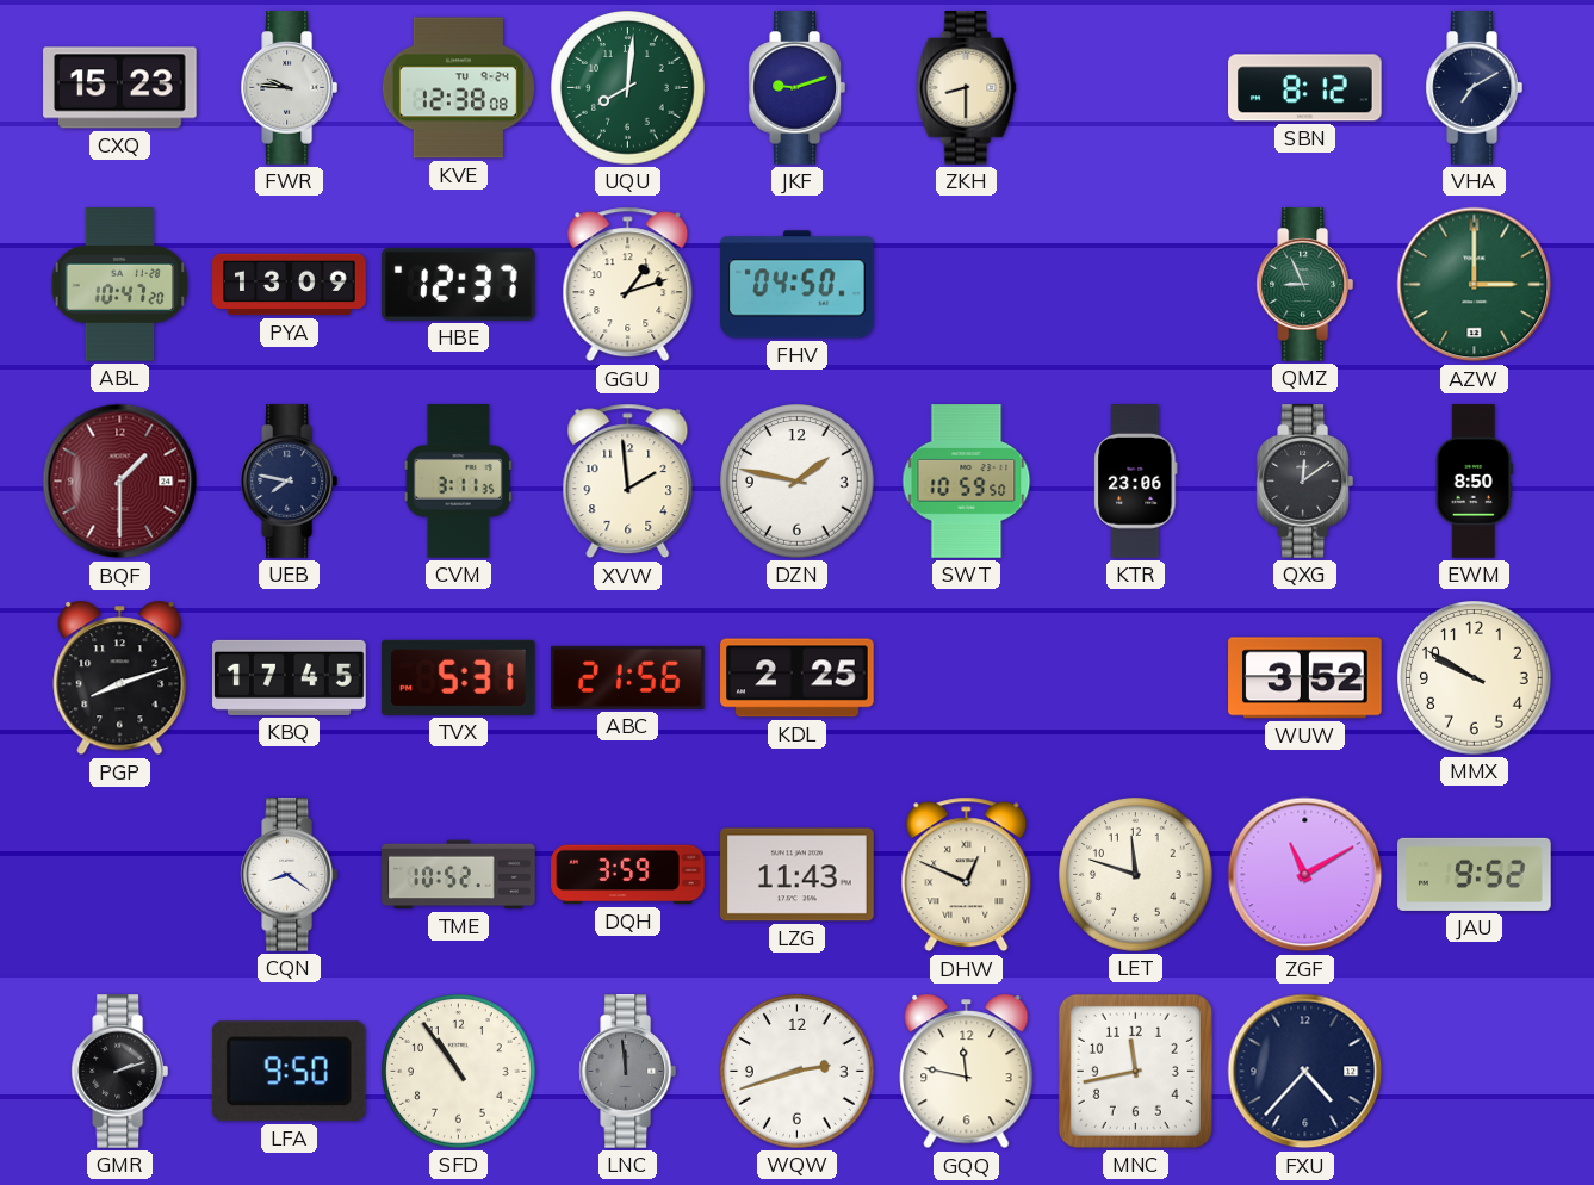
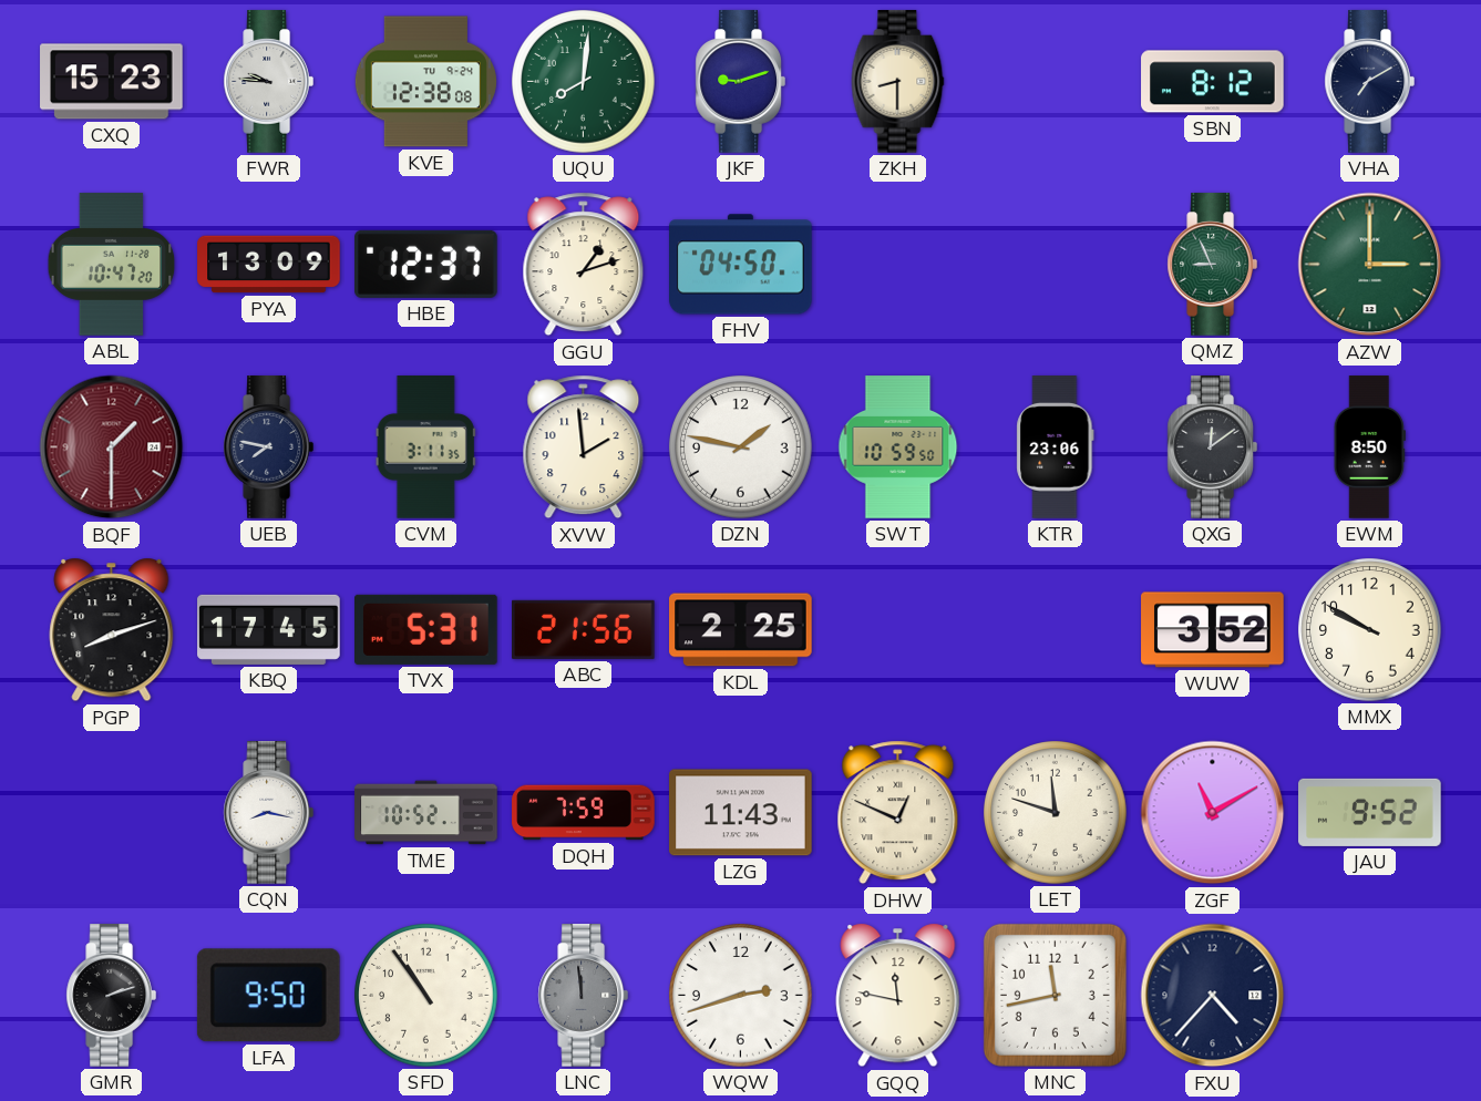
CQN: 8:21 -> 8:17 (268, 813)
DQH: 3:59 -> 7:59 (584, 813)
